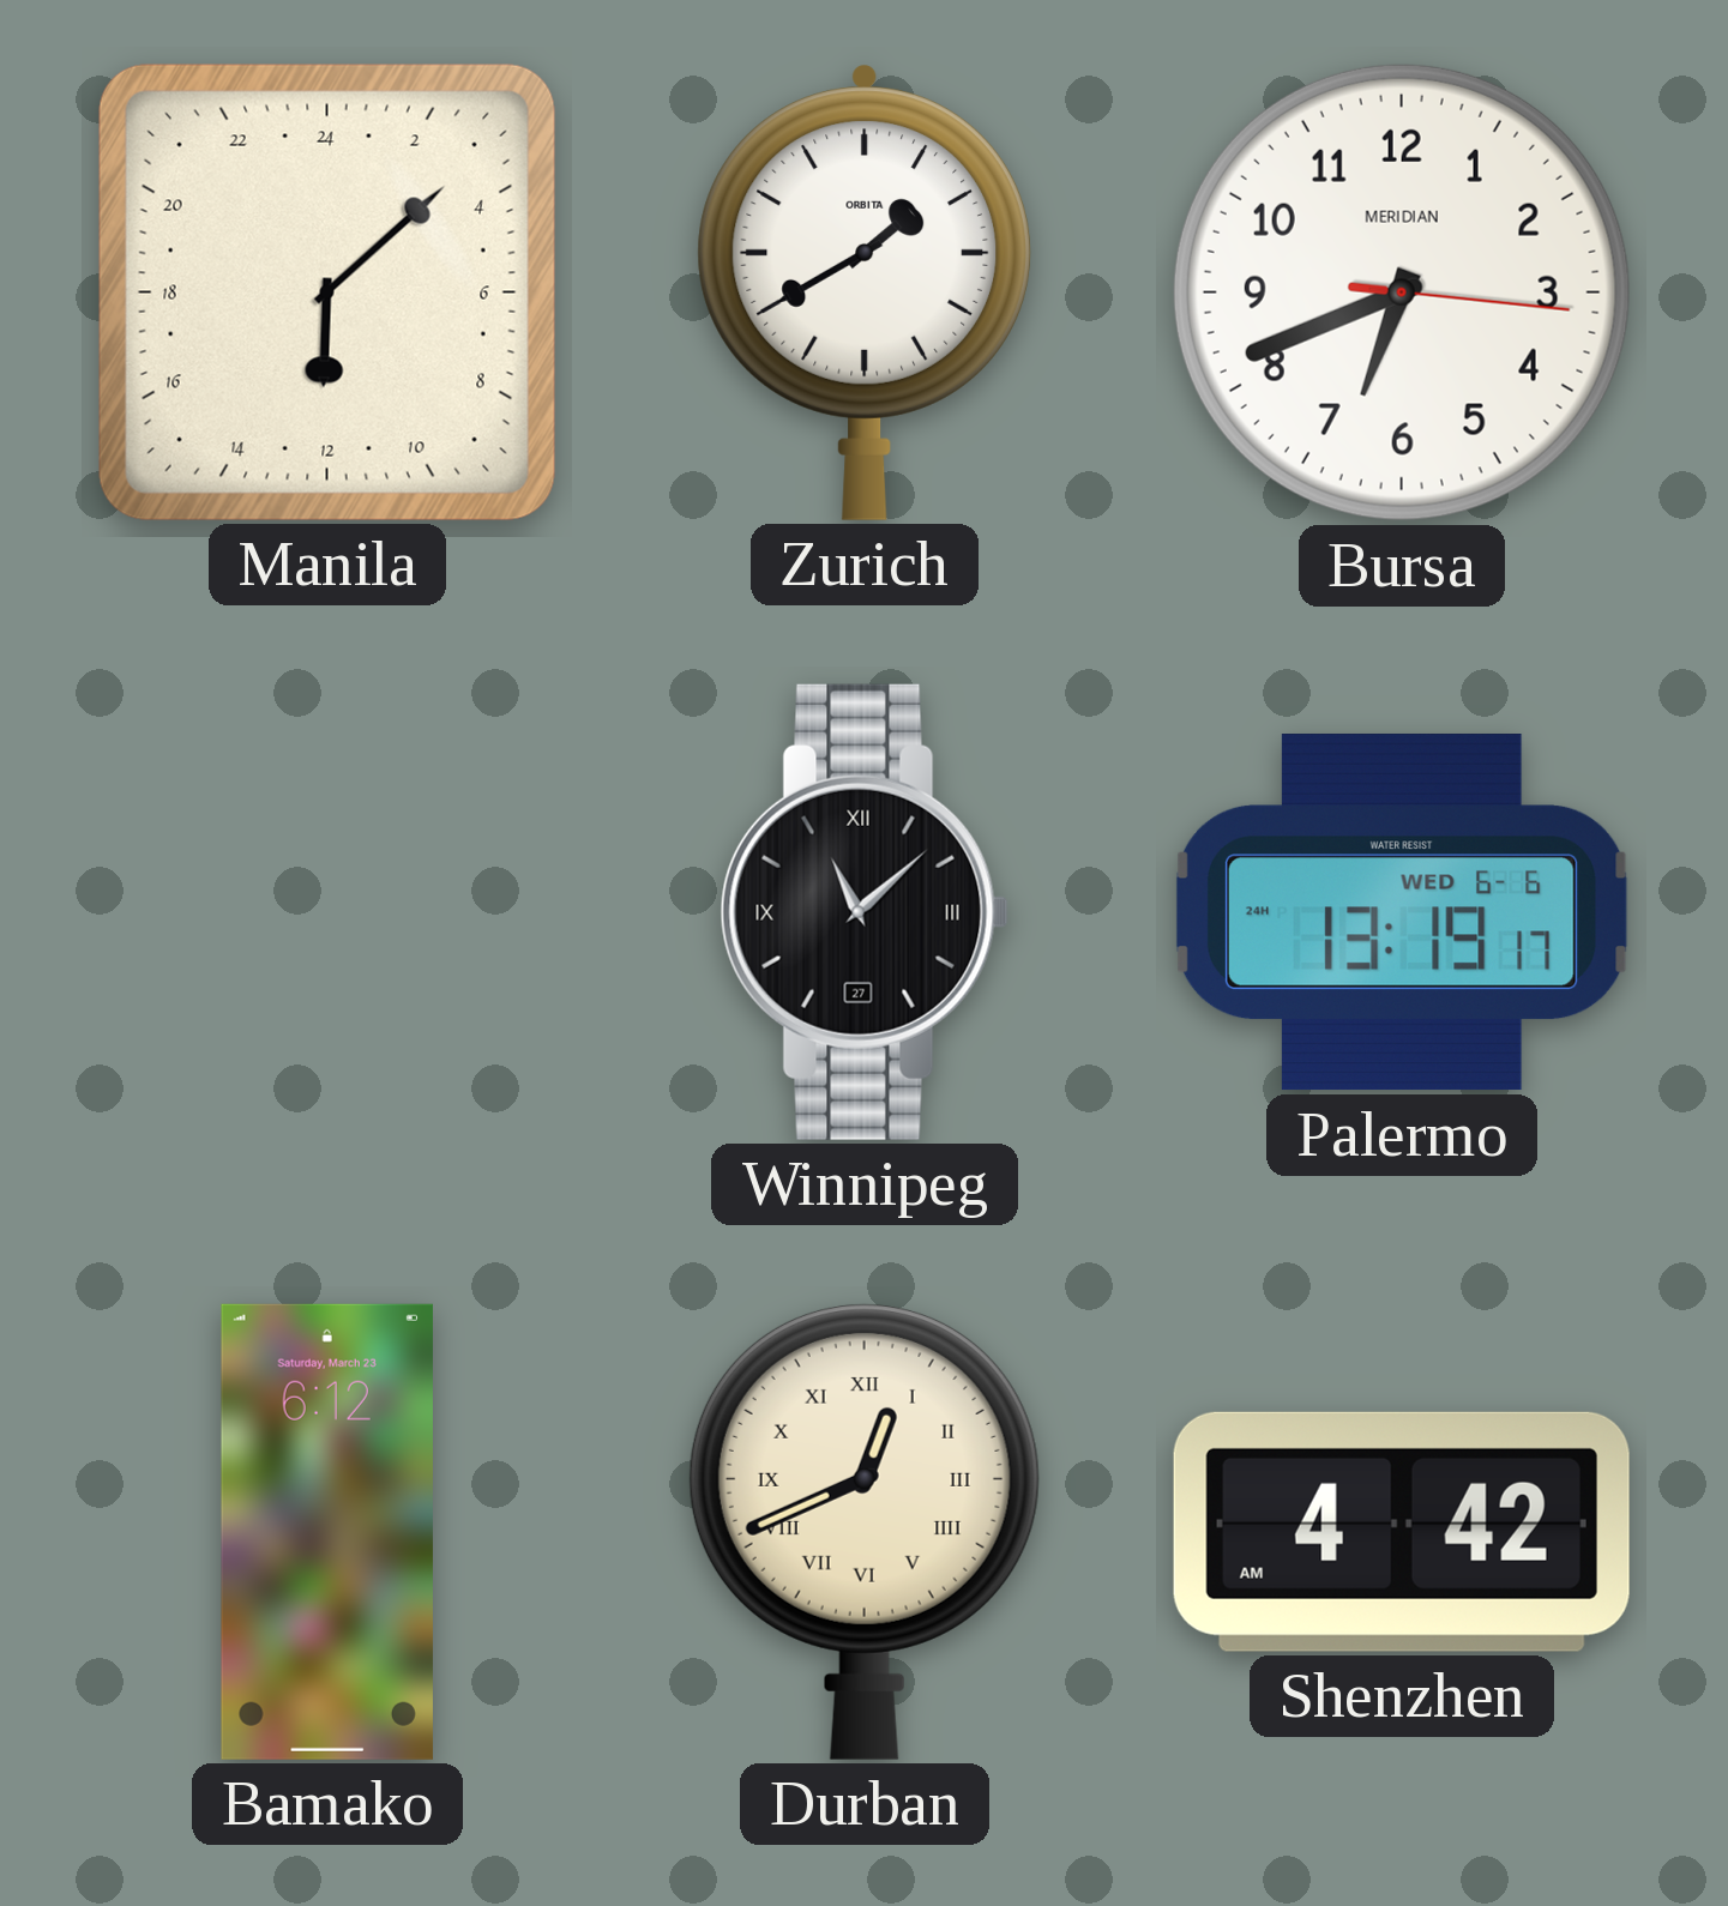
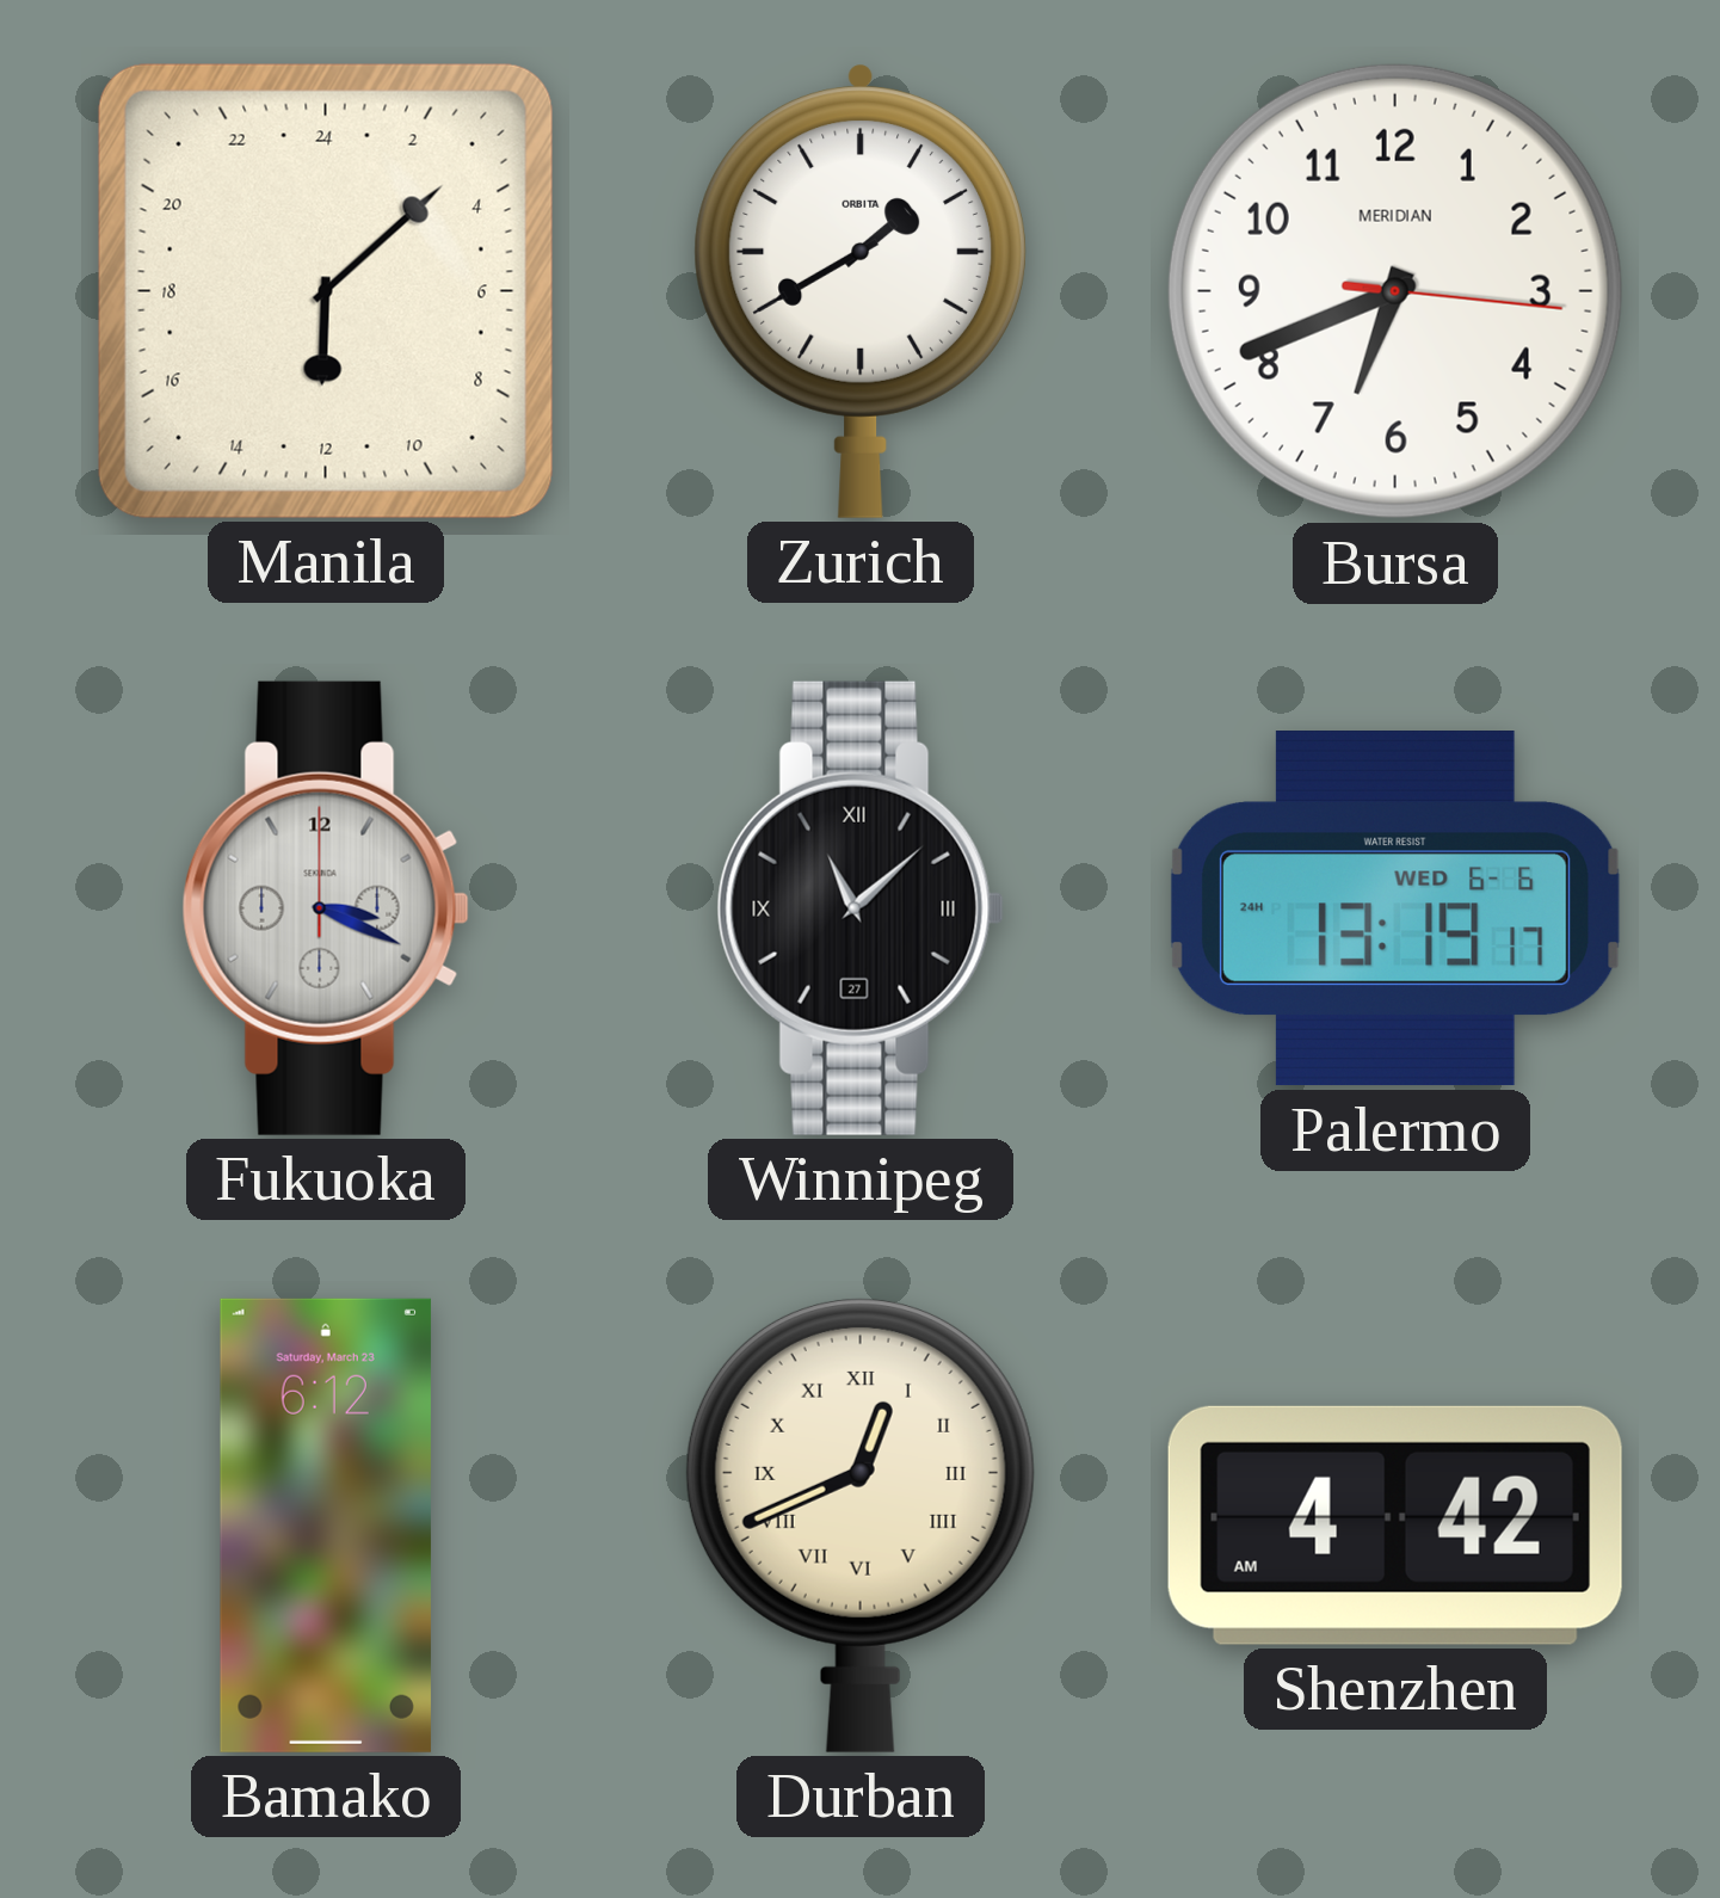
Fukuoka: none -> 3:19 (326, 908)
